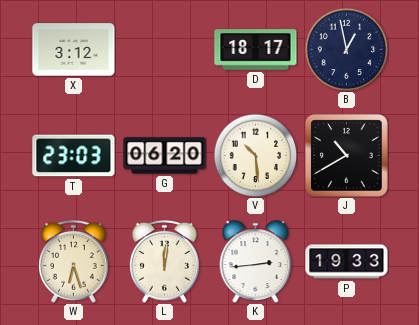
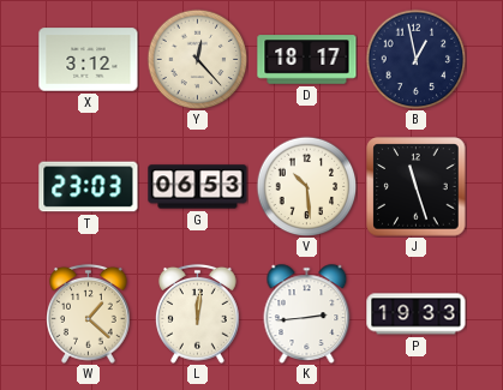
Y: none -> 12:23 (197, 59)
G: 06:20 -> 06:53 (198, 187)
J: 10:40 -> 11:27 (417, 187)
W: 6:27 -> 1:22 (89, 313)
